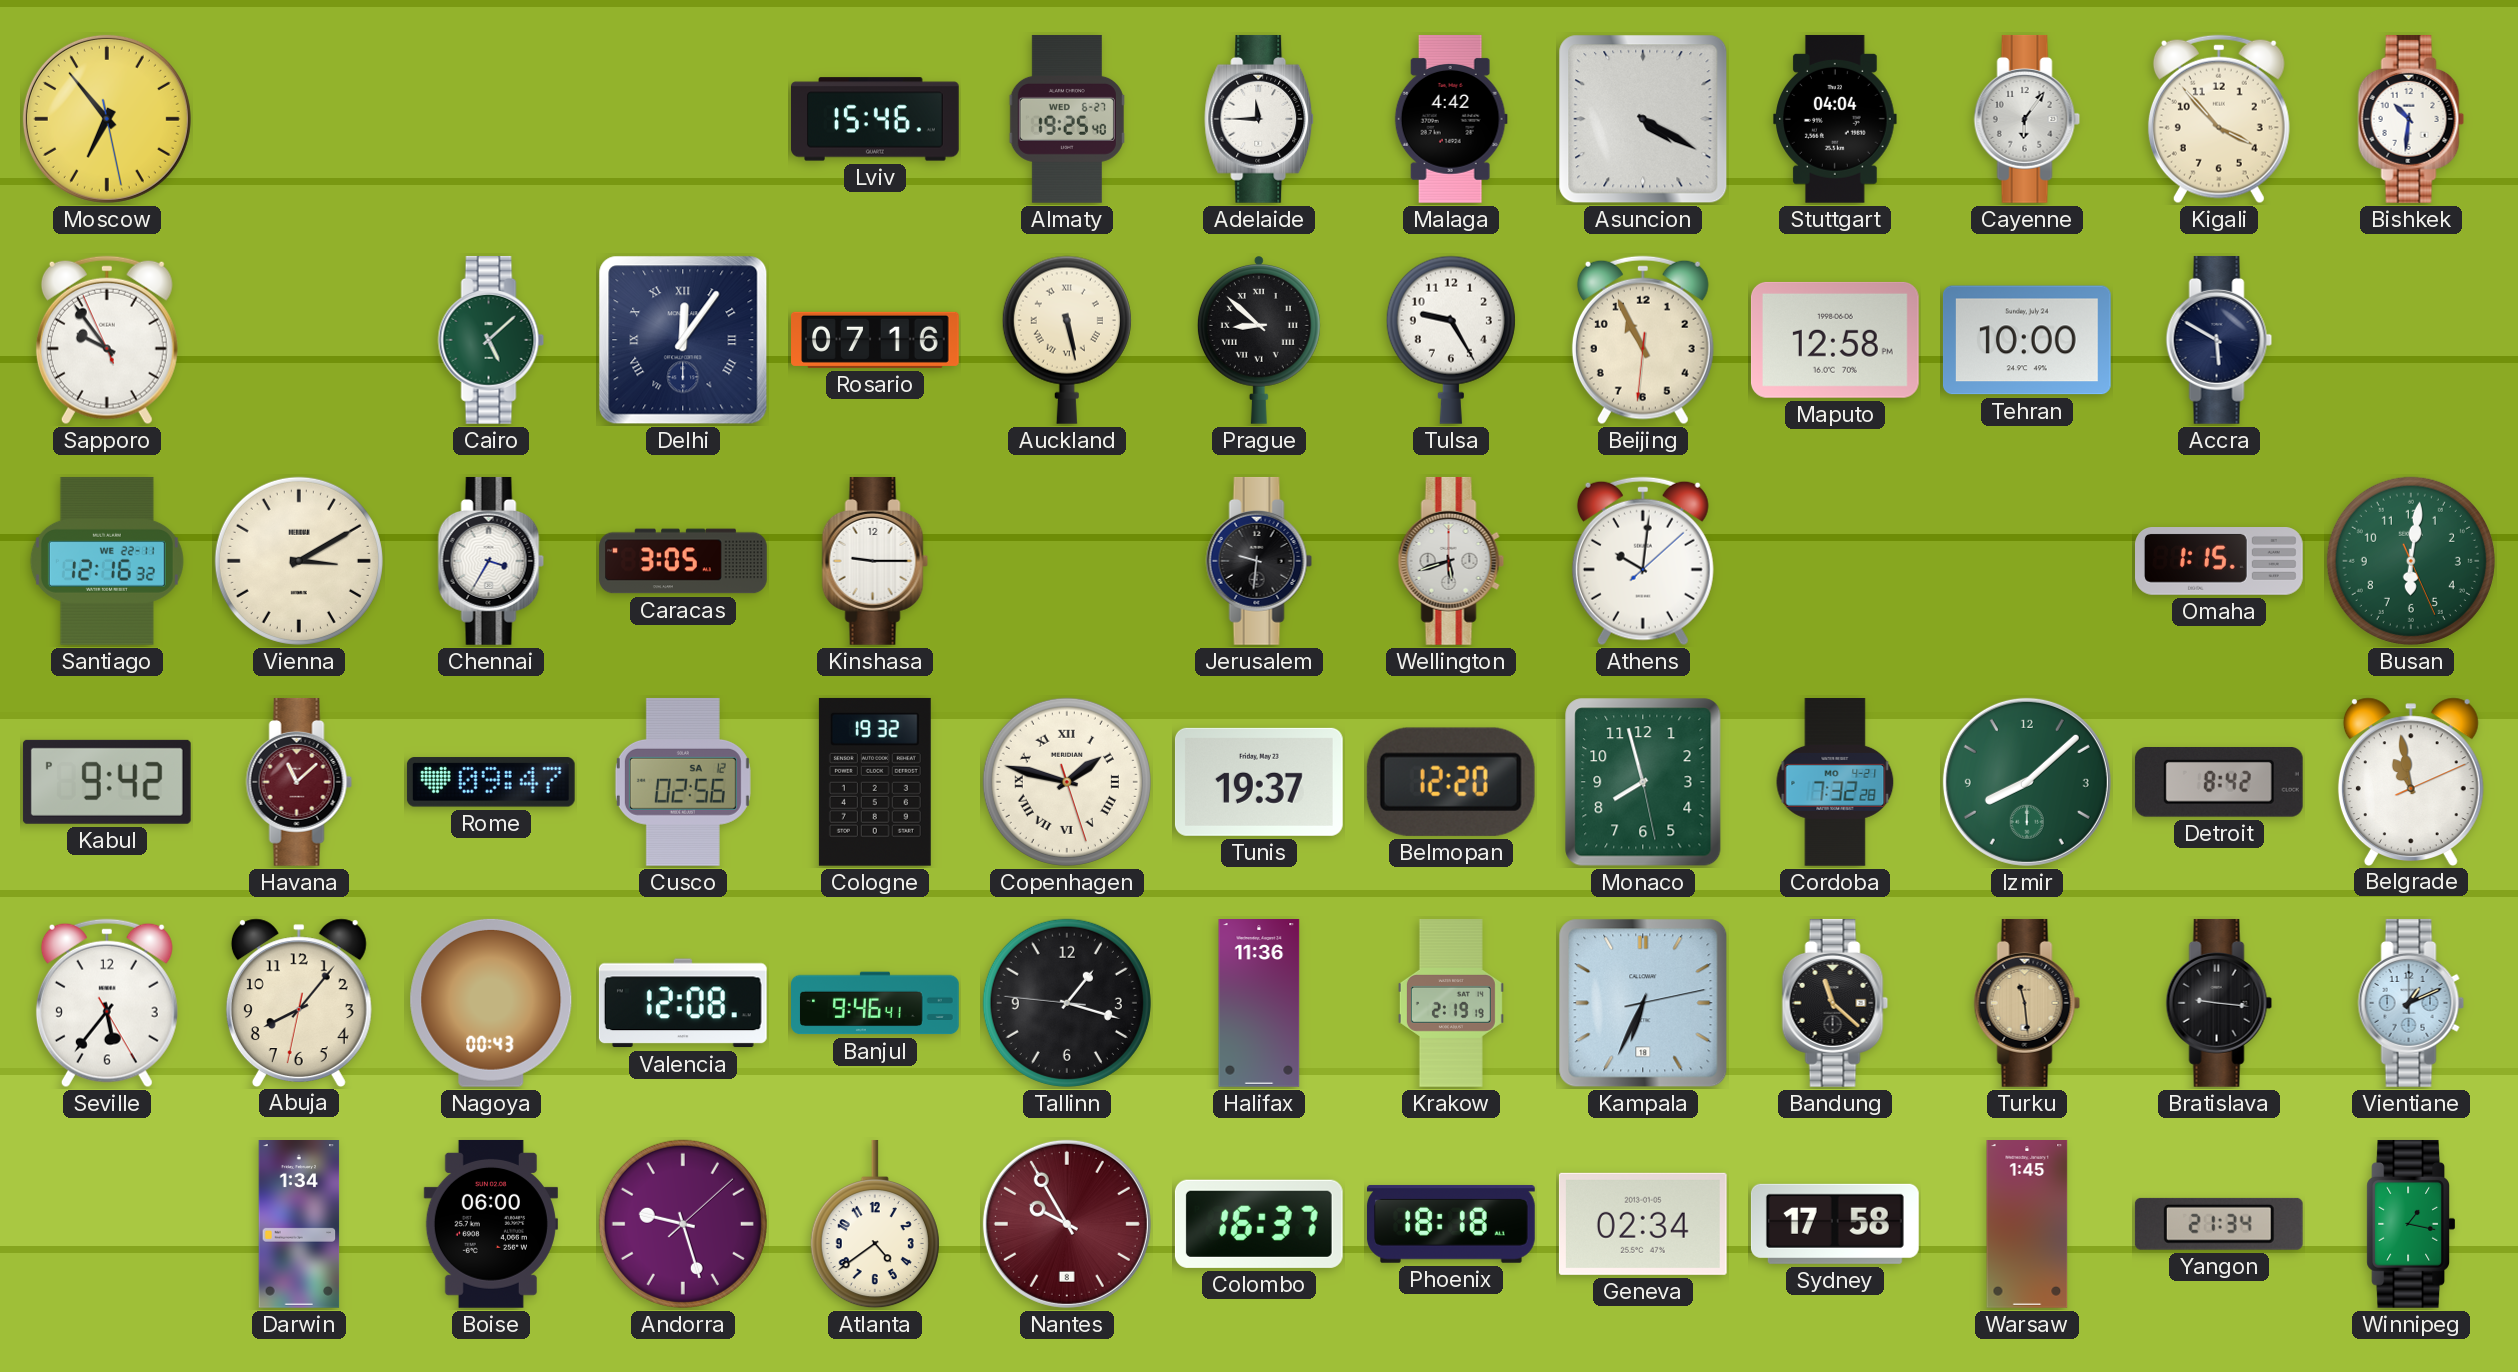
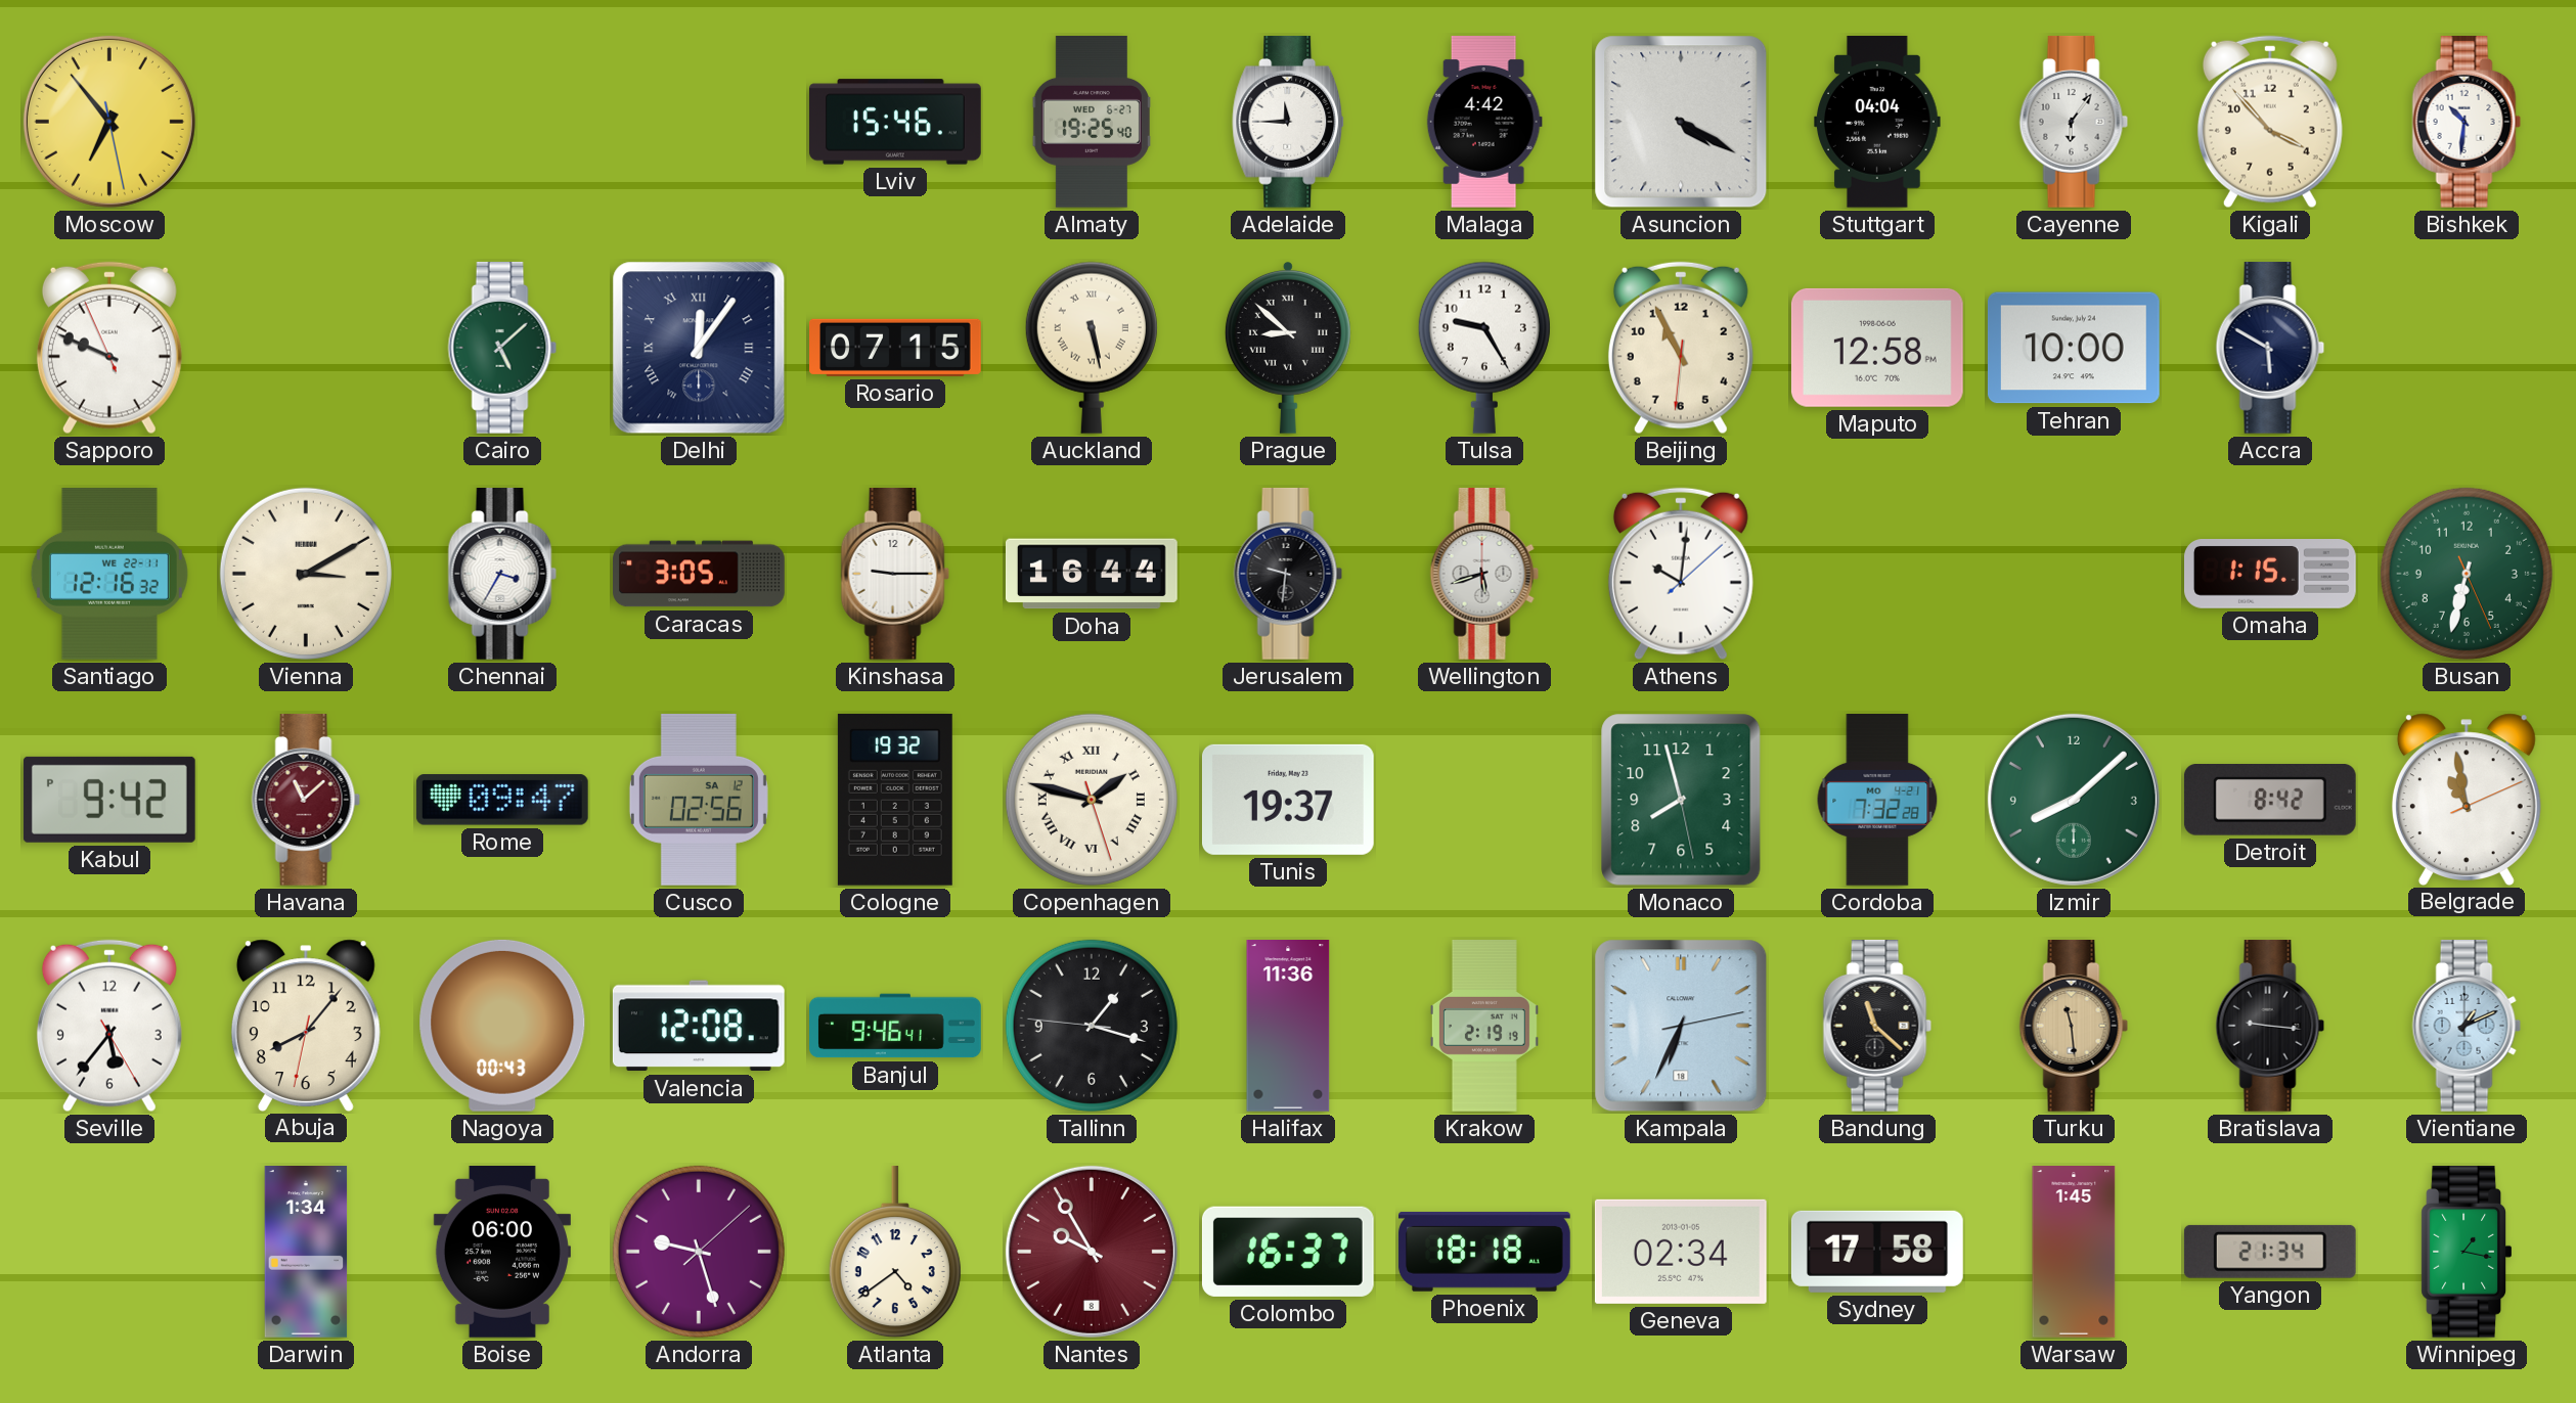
Sapporo: 9:53 -> 9:48 (109, 348)
Rosario: 07:16 -> 07:15 (896, 348)
Doha: none -> 16:44 (1092, 574)
Busan: 6:01 -> 6:32 (2467, 574)
Belmopan: 12:20 -> none (1451, 782)
